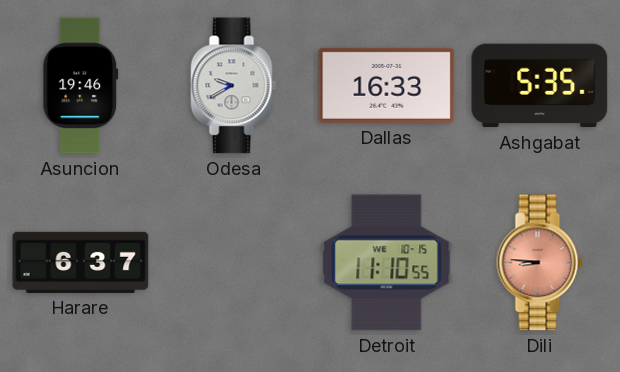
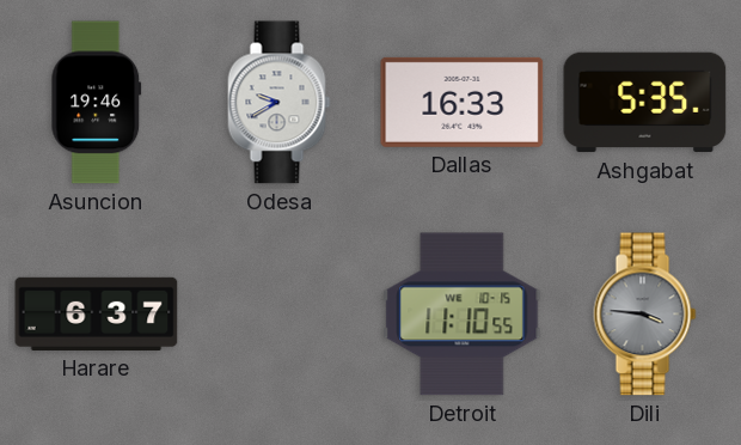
Dili: 8:46 -> 3:46 (645, 315)
Dili dial: salmon -> grey (645, 315)
